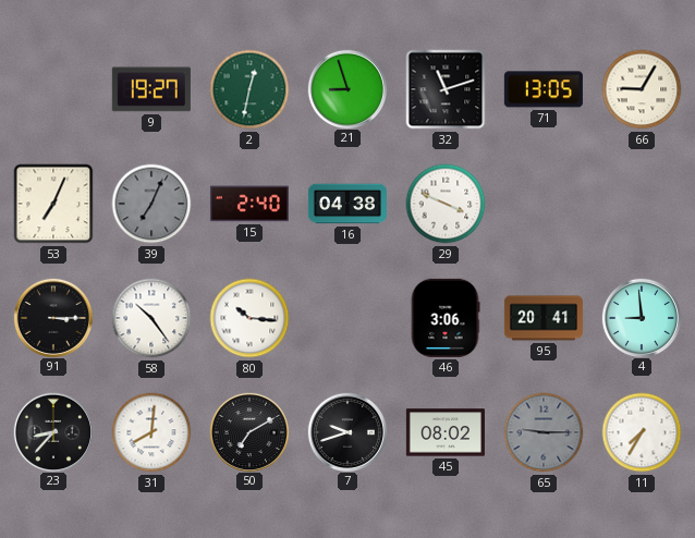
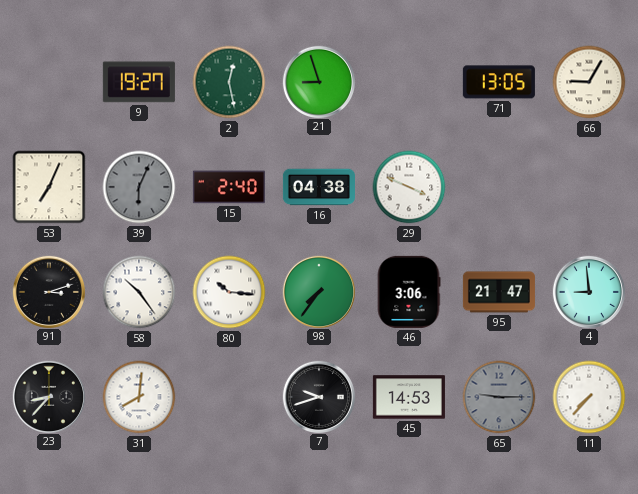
2: 12:32 -> 12:28 (229, 82)
32: 11:12 -> none (446, 89)
39: 7:04 -> 6:04 (139, 187)
91: 3:15 -> 3:12 (48, 291)
98: none -> 7:36 (318, 291)
95: 20:41 -> 21:47 (499, 292)
50: 7:10 -> none (248, 431)
45: 08:02 -> 14:53 (409, 397)
11: 7:35 -> 7:37 (589, 397)
